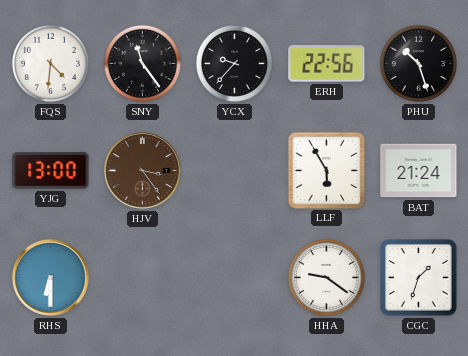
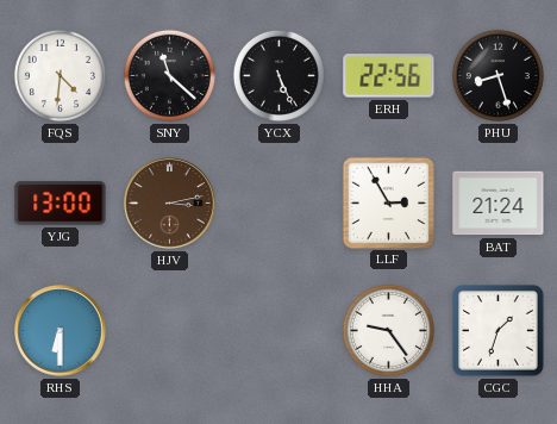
SNY: 11:24 -> 11:22 (169, 75)
YCX: 9:37 -> 5:26 (278, 75)
PHU: 10:27 -> 8:27 (497, 75)
HJV: 3:24 -> 3:13 (170, 204)
LLF: 5:55 -> 2:55 (388, 202)
HHA: 9:21 -> 9:24 (388, 330)
